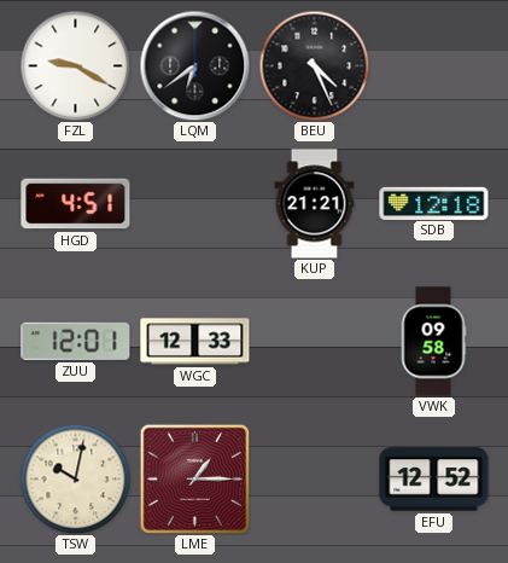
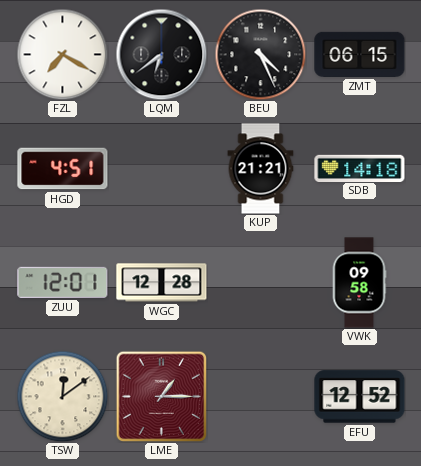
FZL: 9:20 -> 7:20 (62, 54)
ZMT: none -> 06:15 (360, 54)
SDB: 12:18 -> 14:18 (360, 168)
WGC: 12:33 -> 12:28 (162, 283)
TSW: 10:02 -> 12:09 (62, 396)
